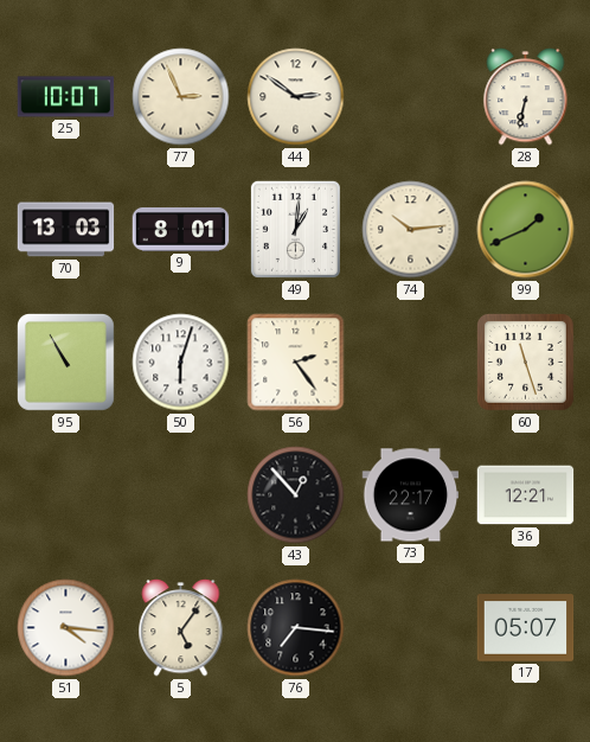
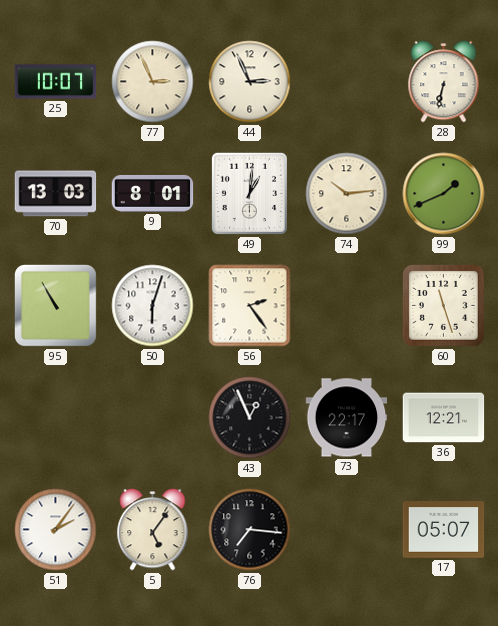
44: 2:51 -> 2:56 (250, 82)
43: 12:53 -> 12:56 (250, 418)
51: 4:16 -> 2:06 (56, 530)
